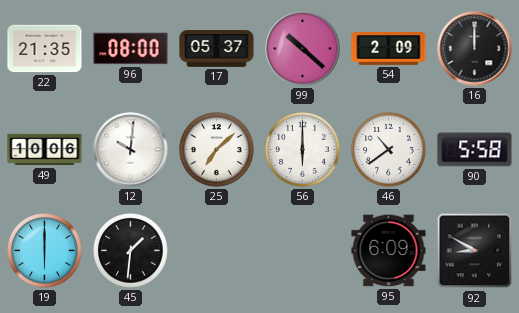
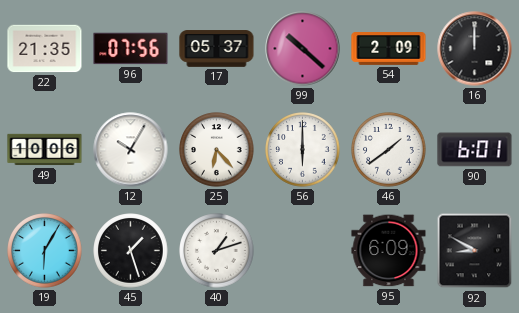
96: 08:00 -> 07:56 (131, 49)
12: 10:01 -> 10:05 (131, 150)
25: 7:08 -> 6:23 (217, 150)
46: 10:39 -> 1:39 (389, 150)
90: 5:58 -> 6:01 (475, 150)
19: 6:00 -> 6:05 (45, 251)
45: 1:31 -> 1:27 (131, 251)
40: none -> 1:12 (217, 251)
